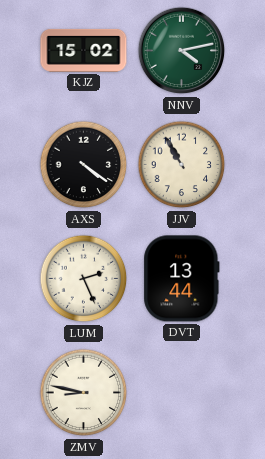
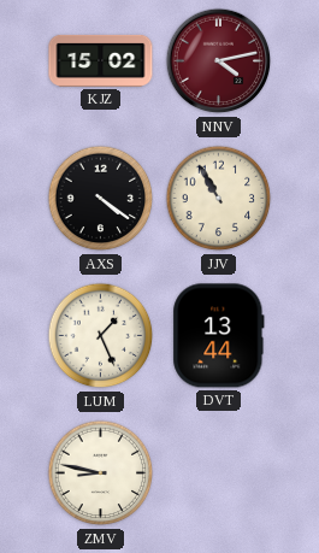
NNV dial: green -> burgundy (219, 61)
LUM: 2:26 -> 1:26 (101, 336)
